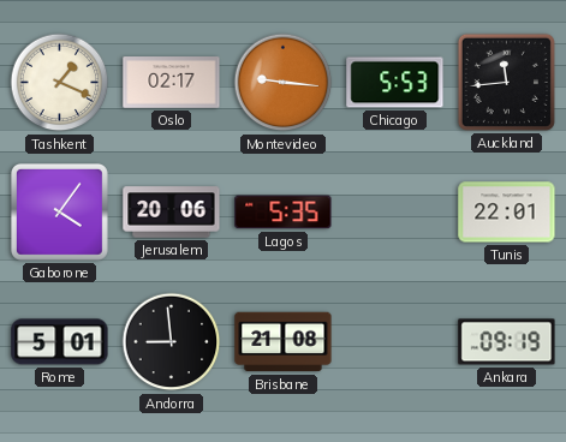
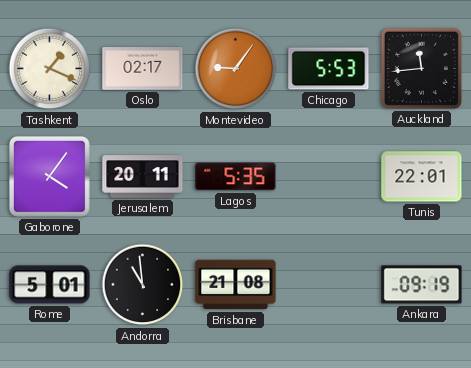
Montevideo: 9:16 -> 9:06 (236, 69)
Jerusalem: 20:06 -> 20:11 (143, 177)
Andorra: 8:59 -> 10:59 (143, 285)
